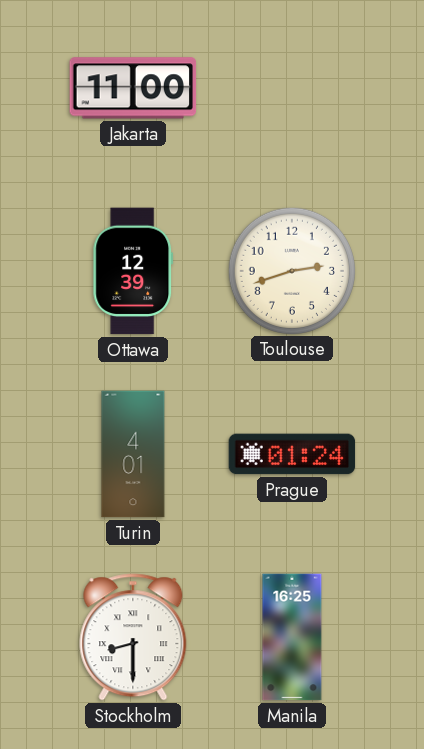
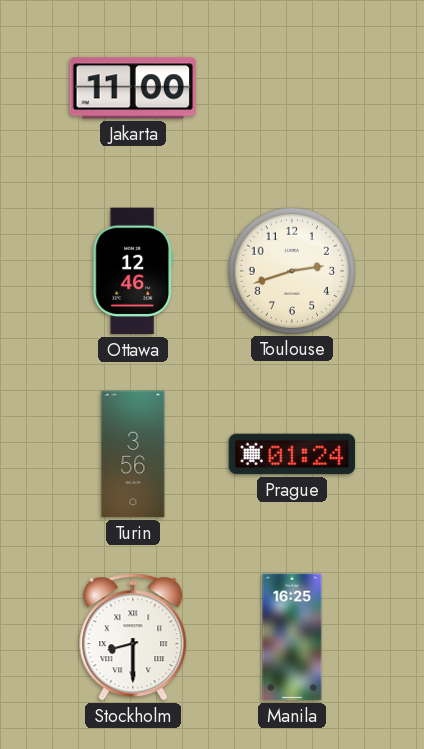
Ottawa: 12:39 -> 12:46 (133, 271)
Turin: 4:01 -> 3:56 (133, 454)
